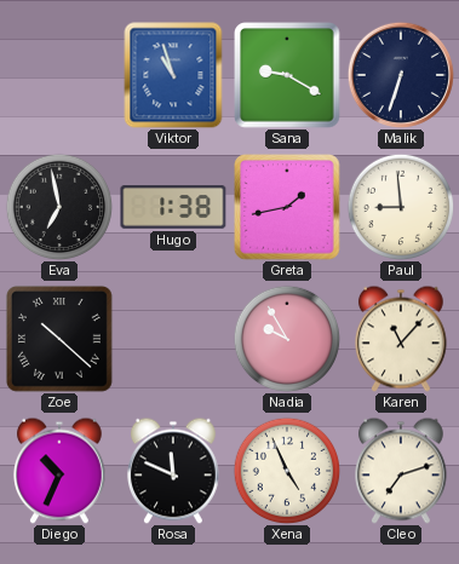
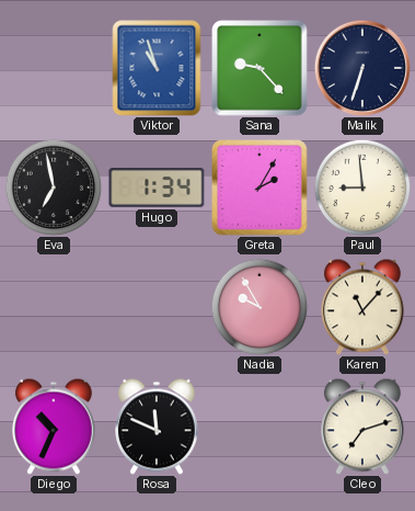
Sana: 9:20 -> 9:23 (260, 68)
Hugo: 1:38 -> 1:34 (157, 188)
Greta: 1:43 -> 2:05 (260, 188)
Zoe: 10:22 -> none (59, 339)
Xena: 4:56 -> none (287, 471)
